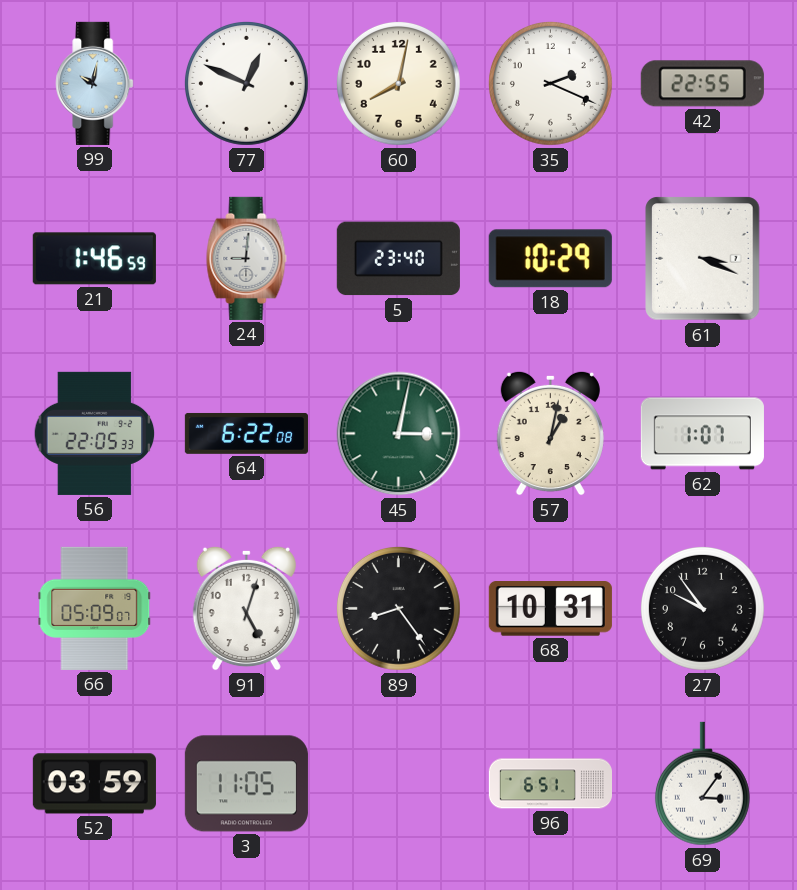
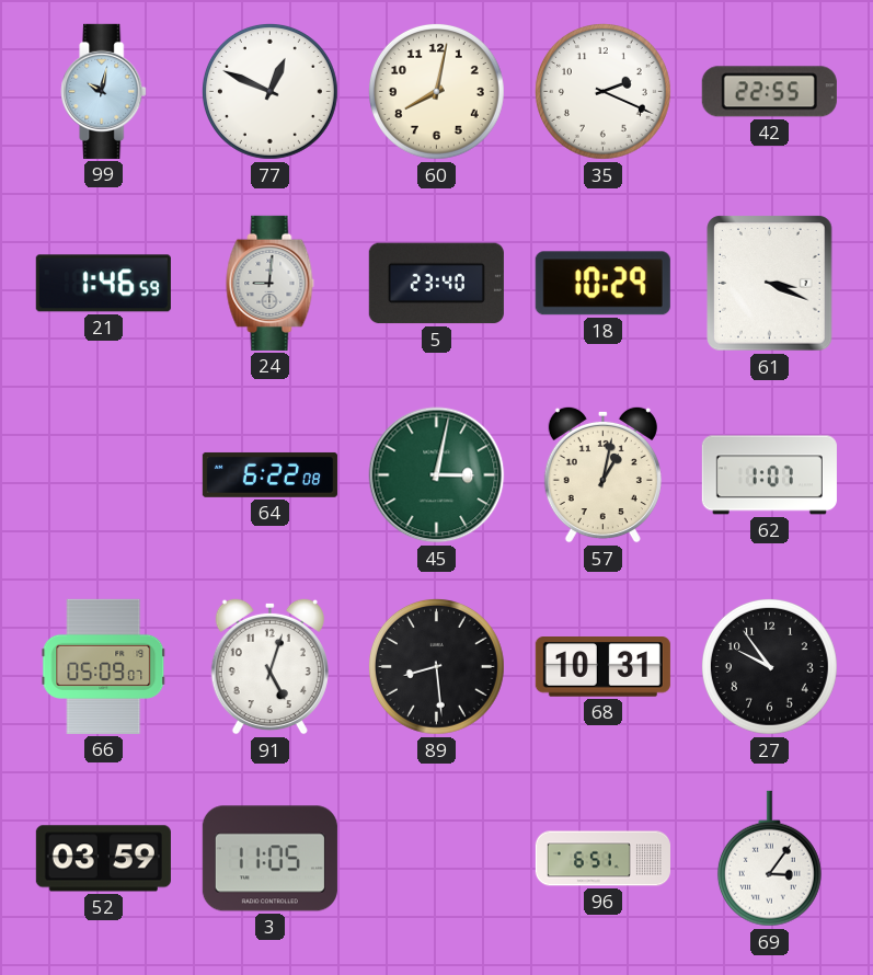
56: 22:05 -> none (95, 433)
89: 8:24 -> 8:29 (436, 666)
